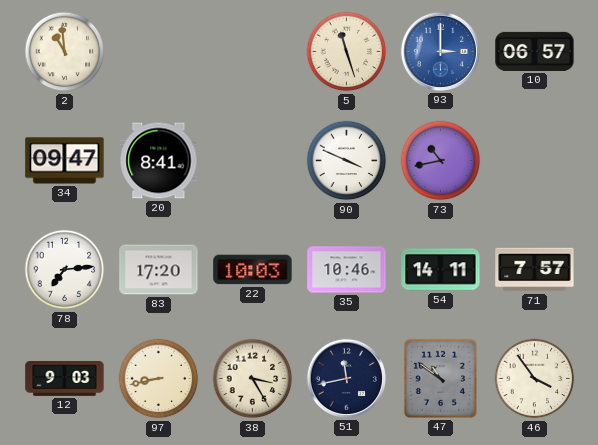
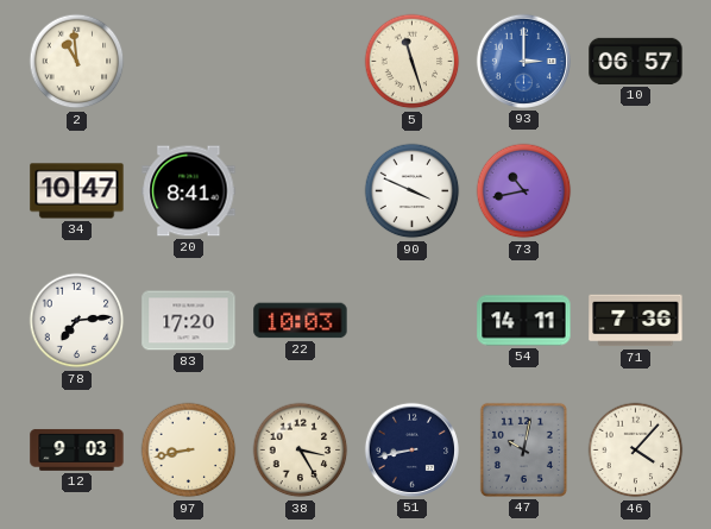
34: 09:47 -> 10:47 (77, 191)
35: 10:46 -> none (347, 270)
71: 7:57 -> 7:36 (636, 321)
51: 11:43 -> 8:43 (411, 449)
47: 10:51 -> 10:02 (523, 449)
46: 3:54 -> 4:07 (636, 451)
